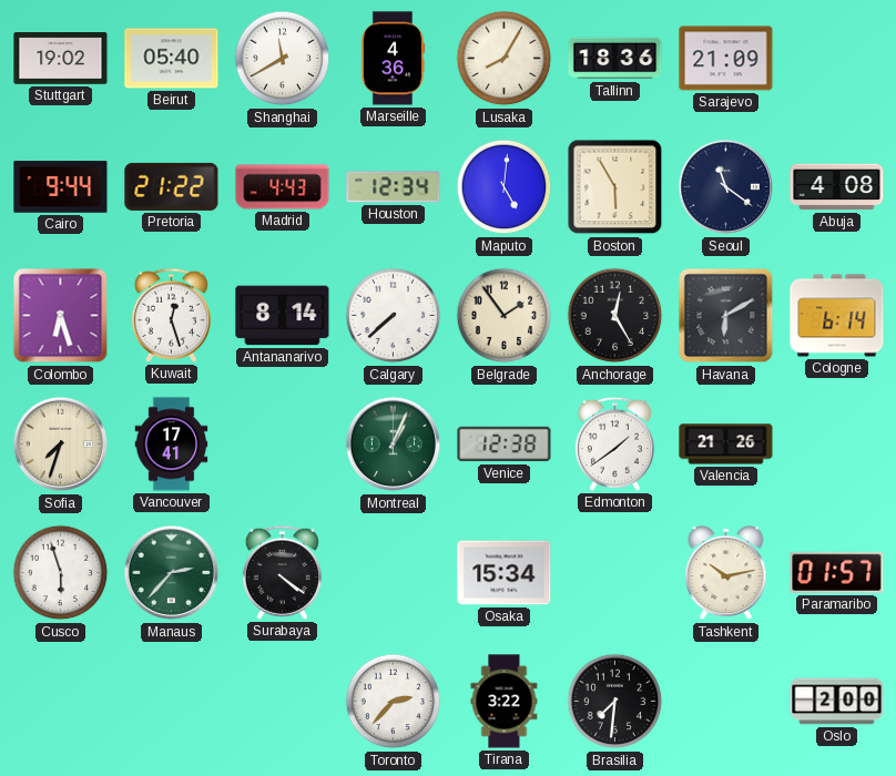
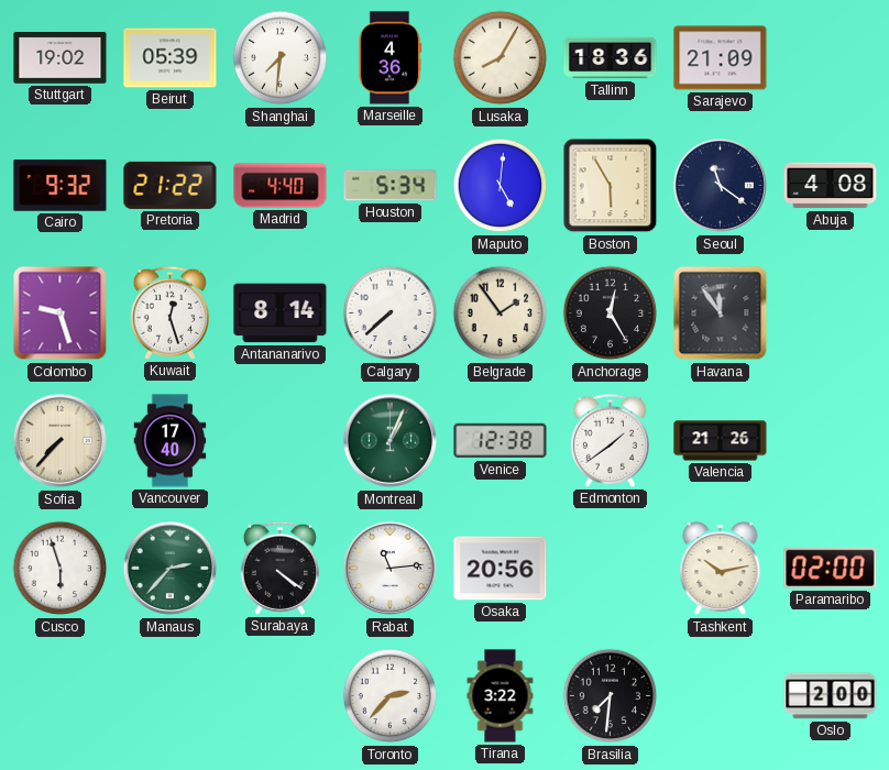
Beirut: 05:40 -> 05:39 (171, 58)
Shanghai: 11:40 -> 7:31 (281, 58)
Cairo: 9:44 -> 9:32 (61, 186)
Madrid: 4:43 -> 4:40 (281, 186)
Houston: 12:34 -> 5:34 (391, 186)
Colombo: 6:27 -> 9:27 (61, 313)
Havana: 6:10 -> 11:54 (721, 313)
Cologne: 6:14 -> none (837, 316)
Sofia: 7:33 -> 7:37 (61, 441)
Vancouver: 17:41 -> 17:40 (171, 441)
Rabat: none -> 11:14 (391, 569)
Osaka: 15:34 -> 20:56 (501, 569)
Paramaribo: 01:57 -> 02:00 (831, 568)
